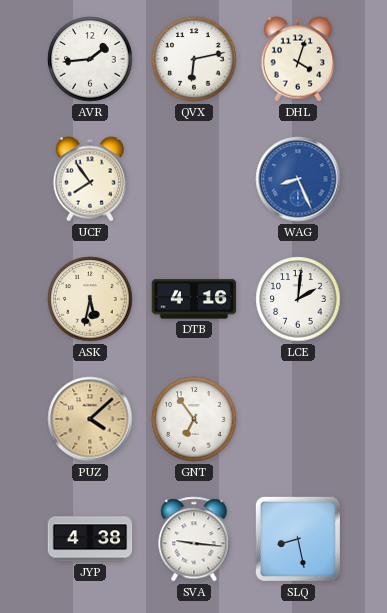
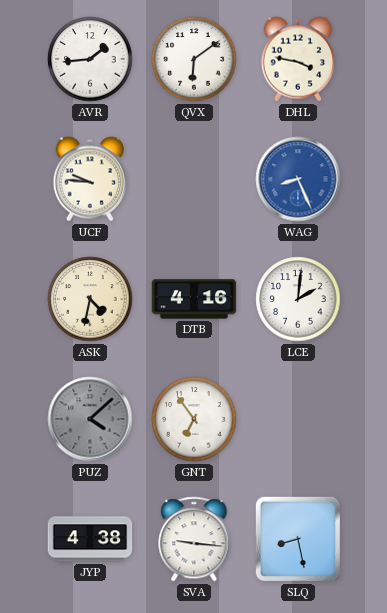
QVX: 6:13 -> 6:09 (194, 59)
DHL: 4:03 -> 3:47 (298, 59)
UCF: 7:54 -> 9:46 (90, 179)
ASK: 5:32 -> 4:32 (90, 299)
PUZ dial: champagne -> grey (90, 419)
